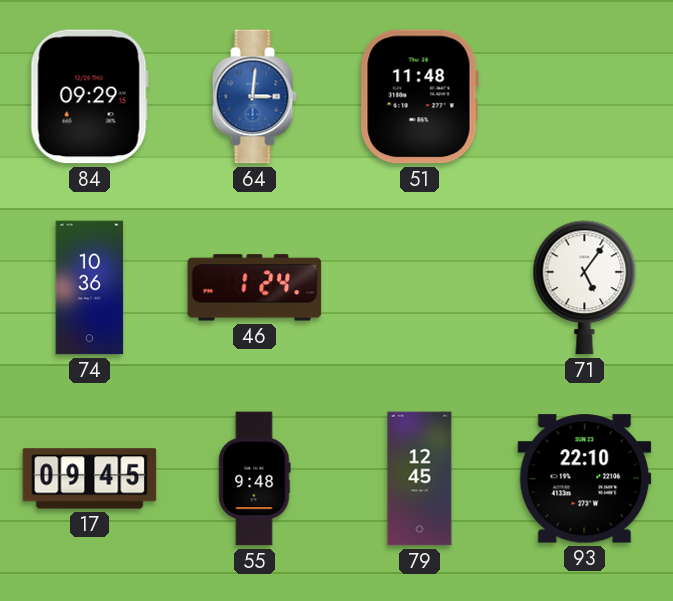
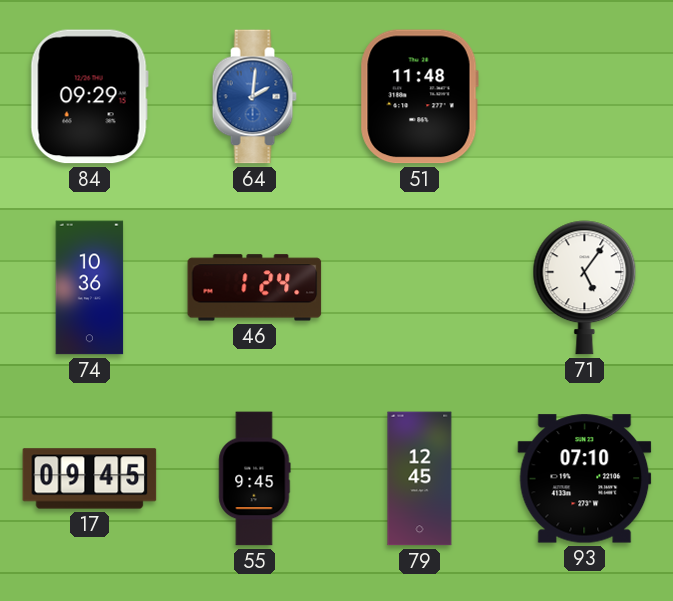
64: 3:01 -> 2:01 (254, 97)
55: 9:48 -> 9:45 (255, 479)
93: 22:10 -> 07:10 (585, 479)
